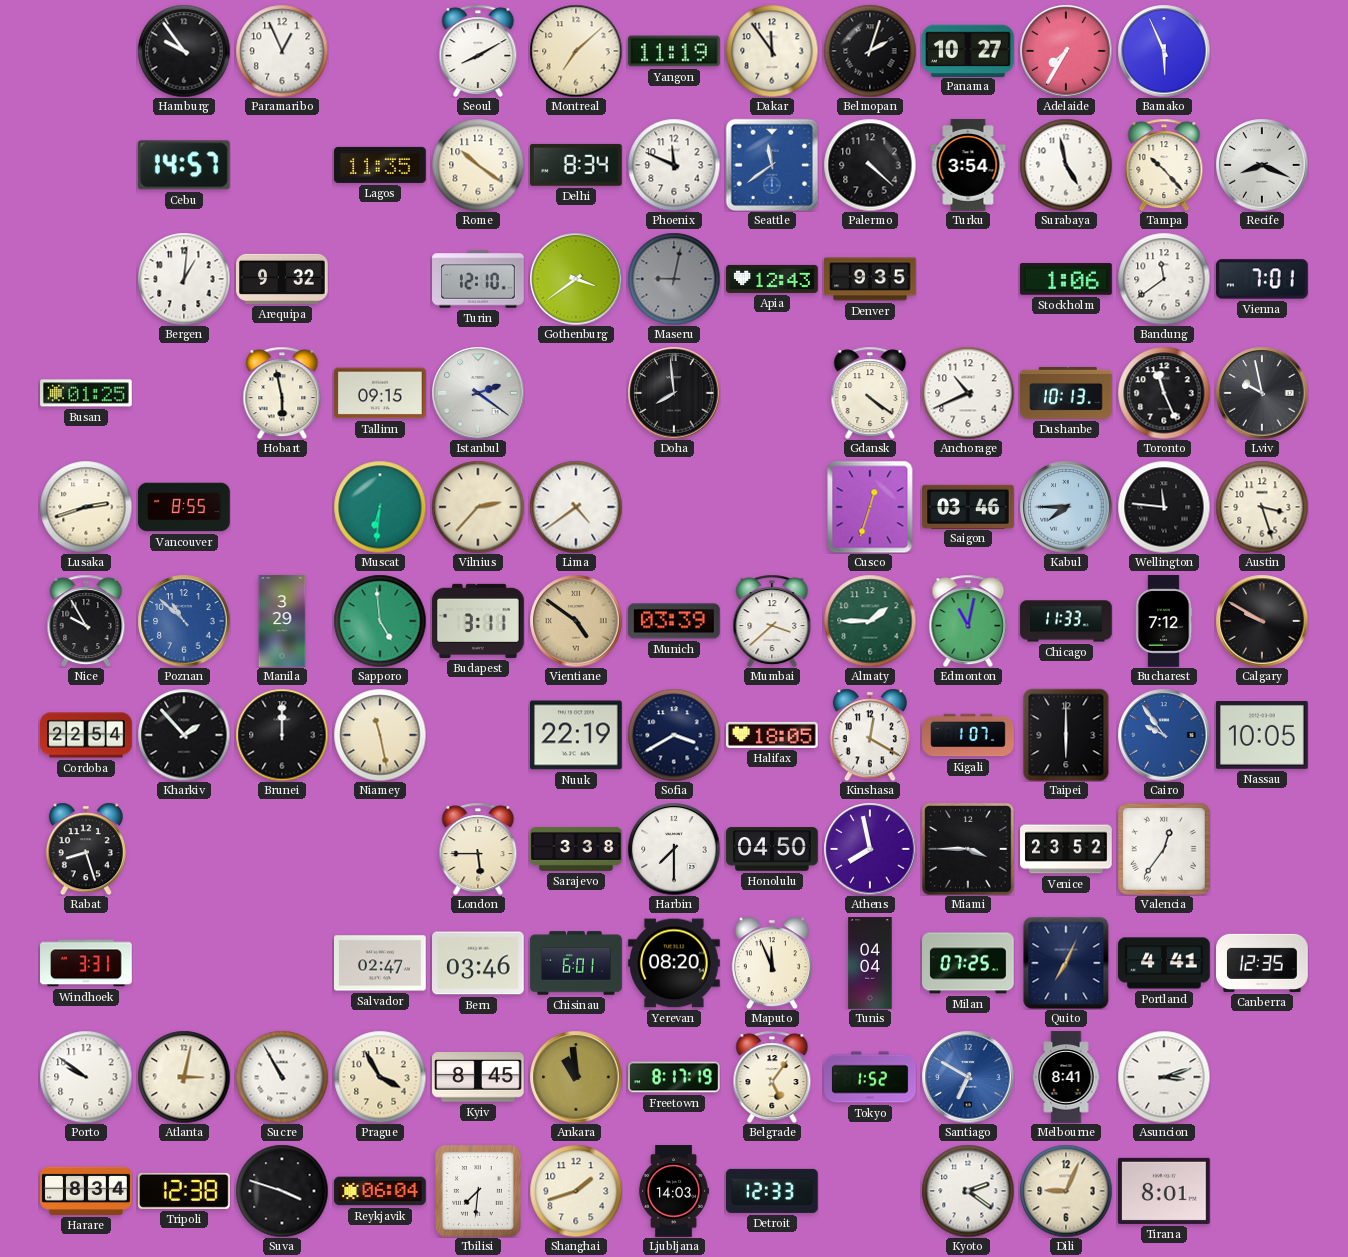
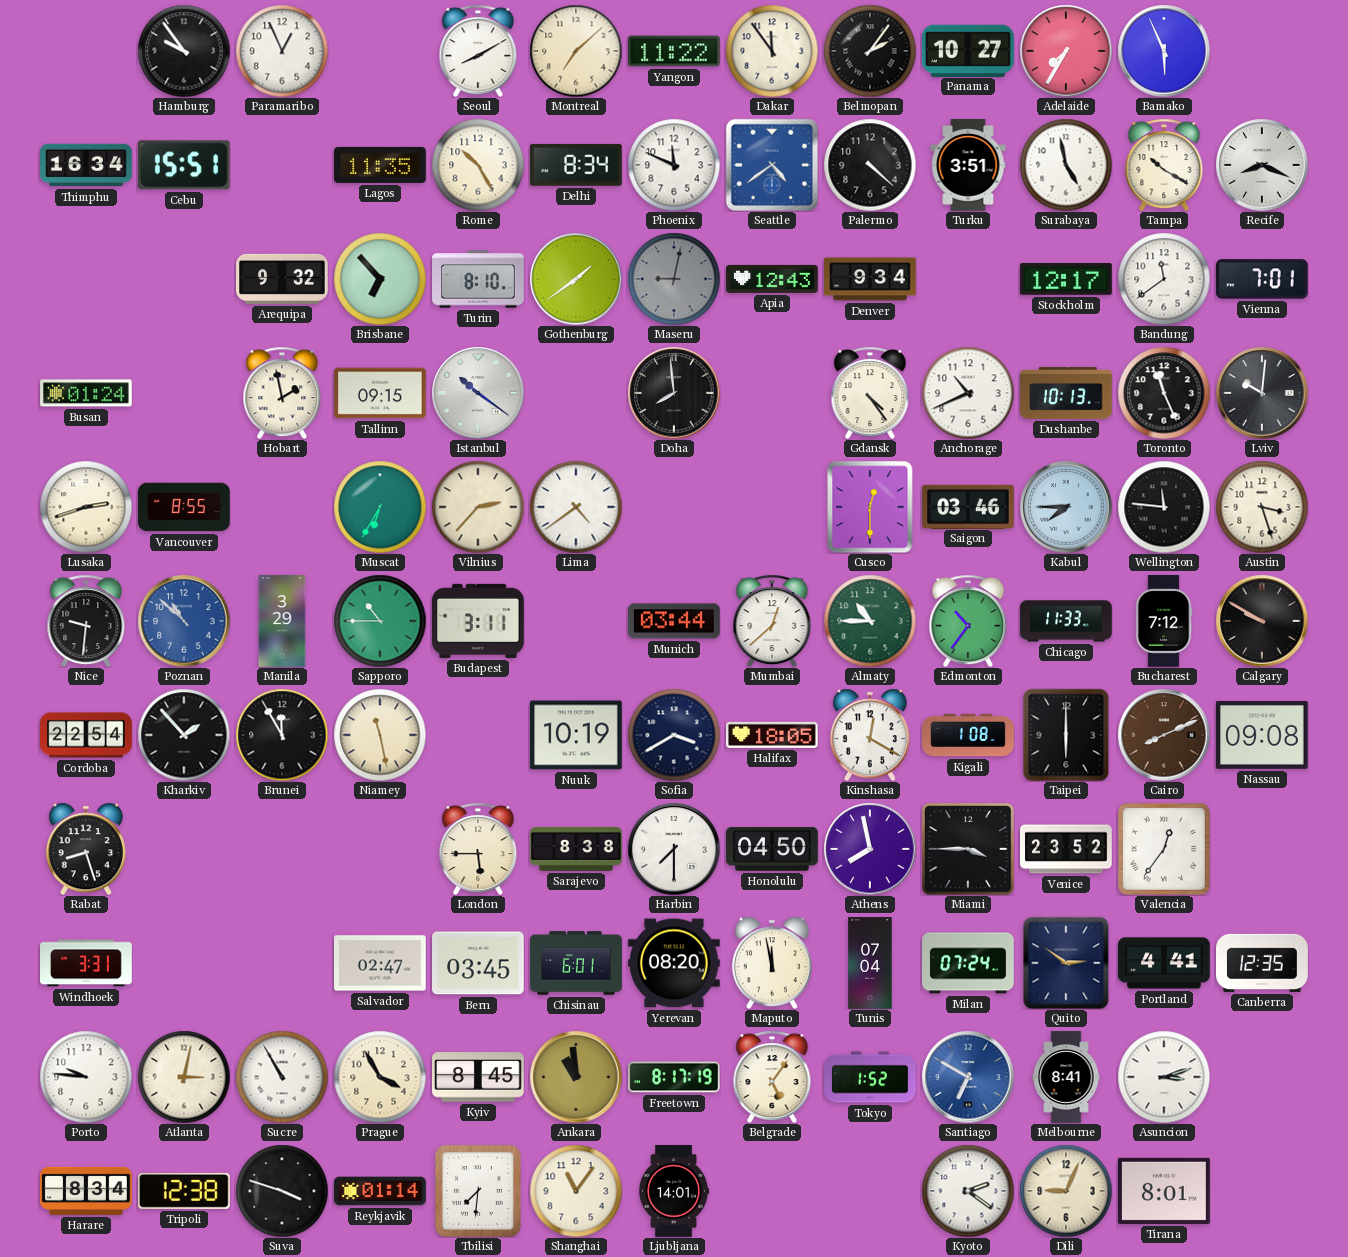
Yangon: 11:19 -> 11:22 (675, 51)
Belmopan: 2:03 -> 2:06 (870, 51)
Thimphu: none -> 16:34 (86, 165)
Cebu: 14:57 -> 15:51 (184, 165)
Rome: 10:21 -> 10:25 (478, 165)
Seattle: 11:39 -> 4:39 (772, 165)
Turku: 3:54 -> 3:51 (968, 165)
Tampa: 10:23 -> 10:20 (1164, 165)
Bergen: 1:01 -> none (184, 279)
Brisbane: none -> 6:53 (380, 279)
Turin: 12:10 -> 8:10 (478, 279)
Gothenburg: 3:39 -> 1:39 (576, 279)
Denver: 9:35 -> 9:34 (870, 279)
Stockholm: 1:06 -> 12:17 (1066, 279)
Busan: 01:25 -> 01:24 (86, 393)
Hobart: 5:58 -> 1:58 (282, 393)
Istanbul: 2:21 -> 10:21 (478, 393)
Gdansk: 4:21 -> 4:24 (870, 393)
Lviv: 9:58 -> 10:01 (1262, 393)
Muscat: 6:31 -> 6:35 (380, 507)
Cusco: 12:33 -> 12:30 (870, 507)
Nice: 9:55 -> 9:31 (86, 621)
Sapporo: 4:59 -> 10:45 (380, 621)
Vientiane: 4:51 -> none (576, 621)
Munich: 03:39 -> 03:44 (674, 621)
Mumbai: 3:38 -> 12:38 (772, 621)
Almaty: 1:45 -> 10:45 (870, 621)
Edmonton: 11:02 -> 10:36 (968, 621)
Brunei: 12:00 -> 11:55 (282, 735)
Nuuk: 22:19 -> 10:19 (577, 735)
Kigali: 1:07 -> 1:08 (968, 735)
Cairo: 9:54 -> 8:11 (1164, 735)
Cairo dial: blue -> brown (1164, 735)
Nassau: 10:05 -> 09:08 (1263, 736)
Sarajevo: 3:38 -> 8:38 (576, 849)
Bern: 03:46 -> 03:45 (479, 963)
Maputo: 11:56 -> 11:58 (772, 963)
Tunis: 04:04 -> 07:04 (870, 963)
Milan: 07:25 -> 07:24 (968, 963)
Quito: 7:04 -> 2:51 (1066, 963)
Porto: 9:51 -> 9:46 (86, 1077)
Reykjavik: 06:04 -> 01:14 (380, 1191)
Shanghai: 1:42 -> 11:06 (576, 1191)
Ljubljana: 14:03 -> 14:01 (674, 1191)
Detroit: 12:33 -> none (773, 1191)
